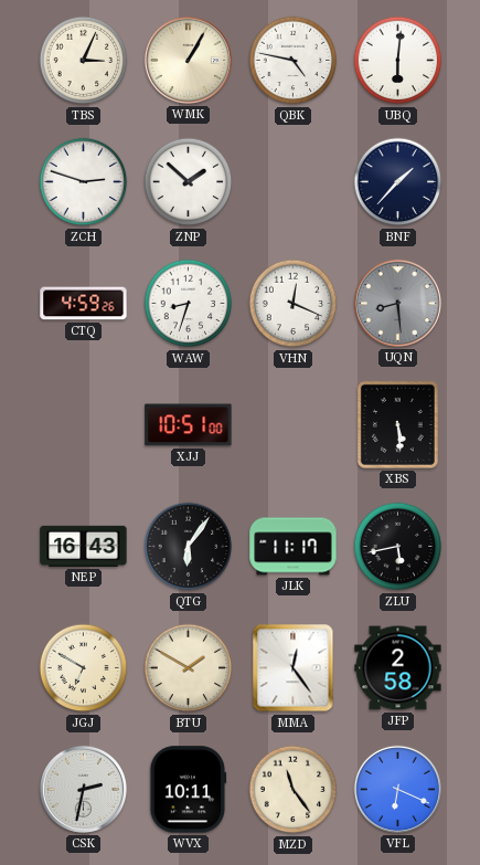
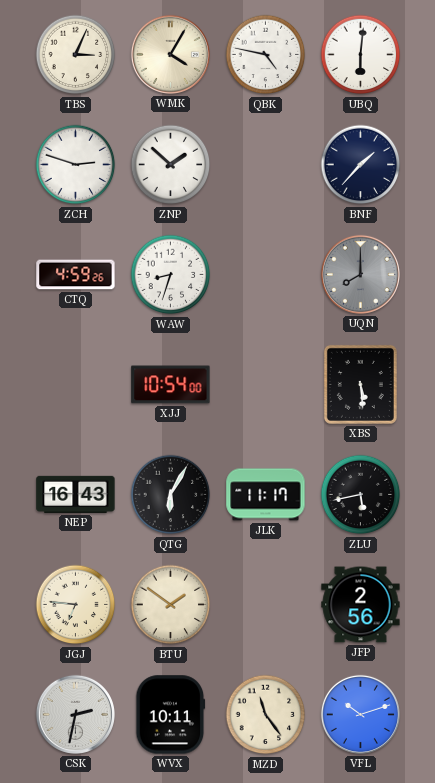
WMK: 1:05 -> 4:05 (170, 54)
VHN: 12:19 -> none (294, 304)
UQN: 8:29 -> 8:00 (360, 274)
XJJ: 10:51 -> 10:54 (171, 385)
QTG: 6:06 -> 6:05 (171, 495)
JGJ: 6:50 -> 6:46 (76, 605)
BTU: 1:50 -> 1:51 (171, 605)
MMA: 12:24 -> none (294, 668)
JFP: 2:58 -> 2:56 (361, 605)
VFL: 6:19 -> 10:12 (360, 714)
